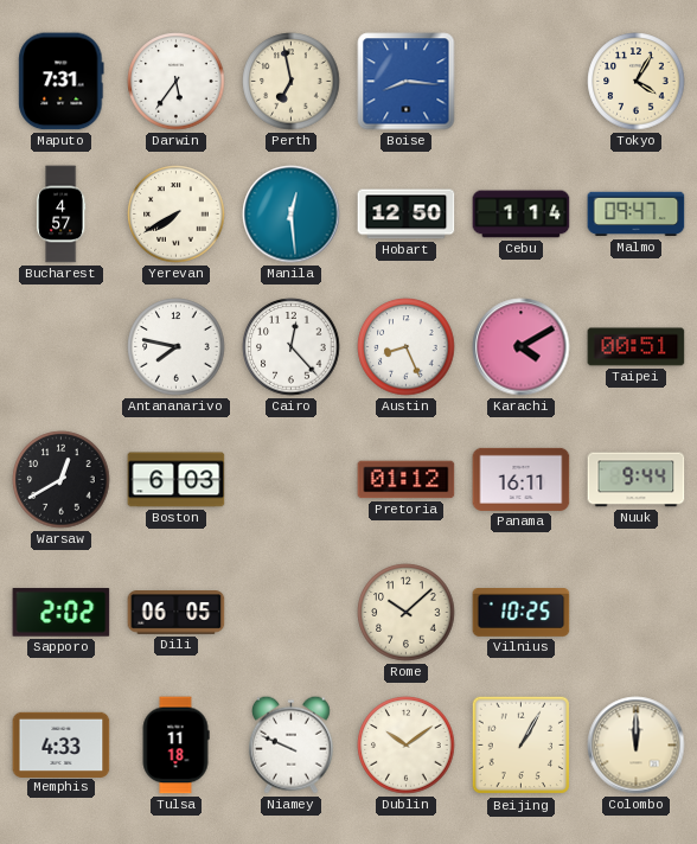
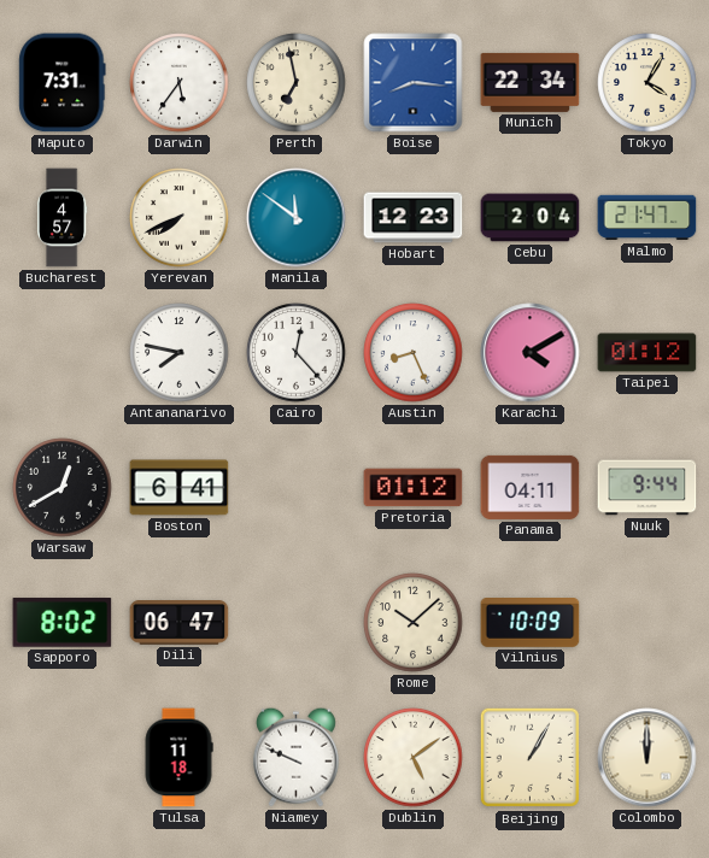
Munich: none -> 22:34 (531, 82)
Yerevan: 7:40 -> 7:41 (180, 218)
Manila: 12:29 -> 11:51 (297, 218)
Hobart: 12:50 -> 12:23 (414, 218)
Cebu: 1:14 -> 2:04 (531, 218)
Malmo: 09:47 -> 21:47 (648, 218)
Taipei: 00:51 -> 01:12 (648, 353)
Boston: 6:03 -> 6:41 (180, 488)
Panama: 16:11 -> 04:11 (531, 487)
Sapporo: 2:02 -> 8:02 (63, 623)
Dili: 06:05 -> 06:47 (180, 623)
Vilnius: 10:25 -> 10:09 (531, 623)
Memphis: 4:33 -> none (62, 744)
Dublin: 10:09 -> 5:09 (414, 758)
